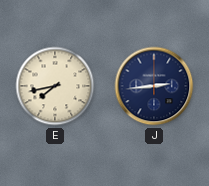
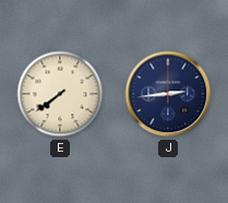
E: 7:43 -> 7:39 (60, 94)
